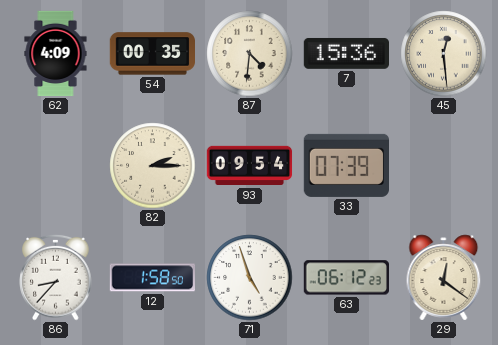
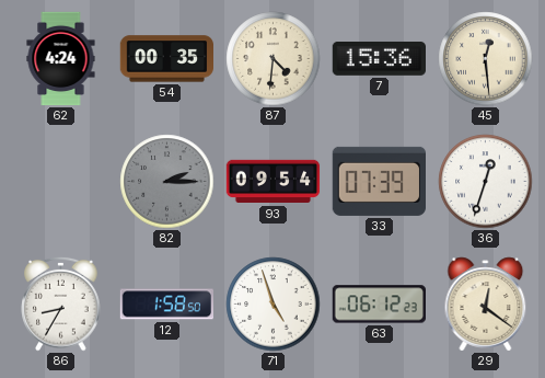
62: 4:09 -> 4:24 (61, 59)
82 dial: cream -> grey (167, 182)
36: none -> 12:33 (486, 182)
86: 8:37 -> 8:35 (61, 303)
